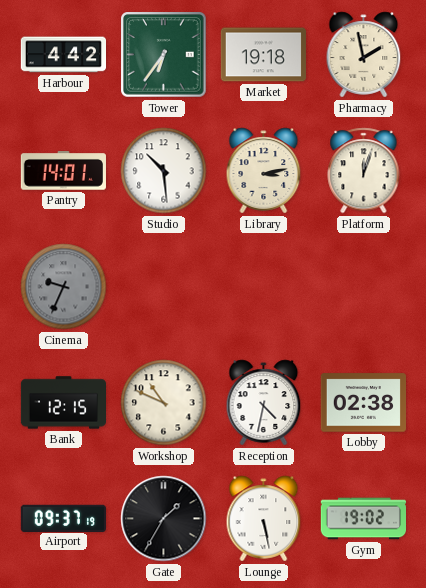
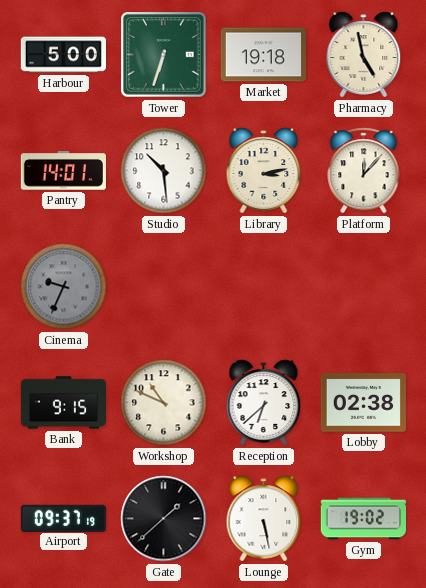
Harbour: 4:42 -> 5:00 (63, 55)
Tower: 6:36 -> 6:33 (164, 55)
Pharmacy: 1:58 -> 4:58 (364, 55)
Platform: 12:03 -> 12:07 (364, 171)
Bank: 12:15 -> 9:15 (63, 403)
Reception: 4:32 -> 6:38 (264, 403)
Gate: 1:35 -> 1:38 (164, 519)
